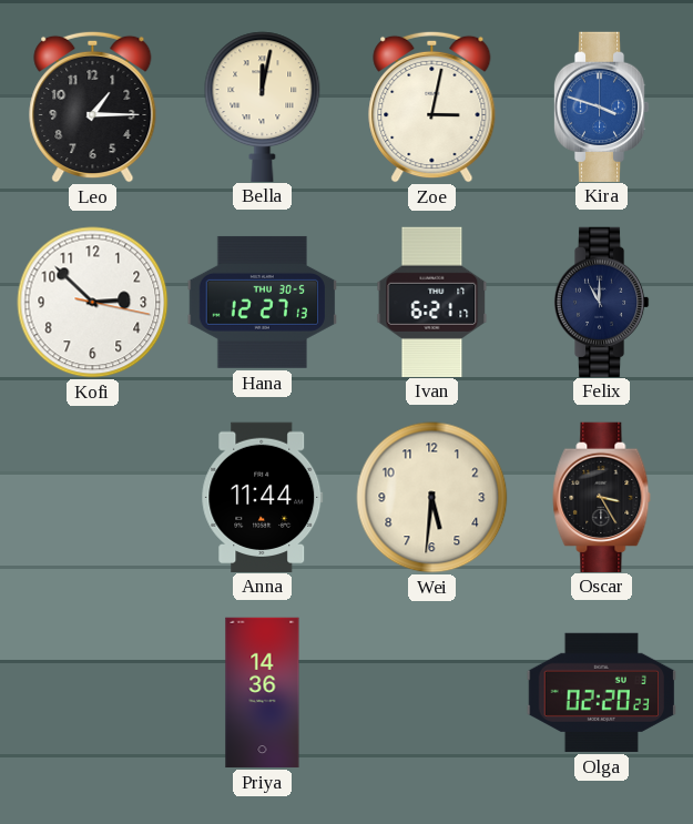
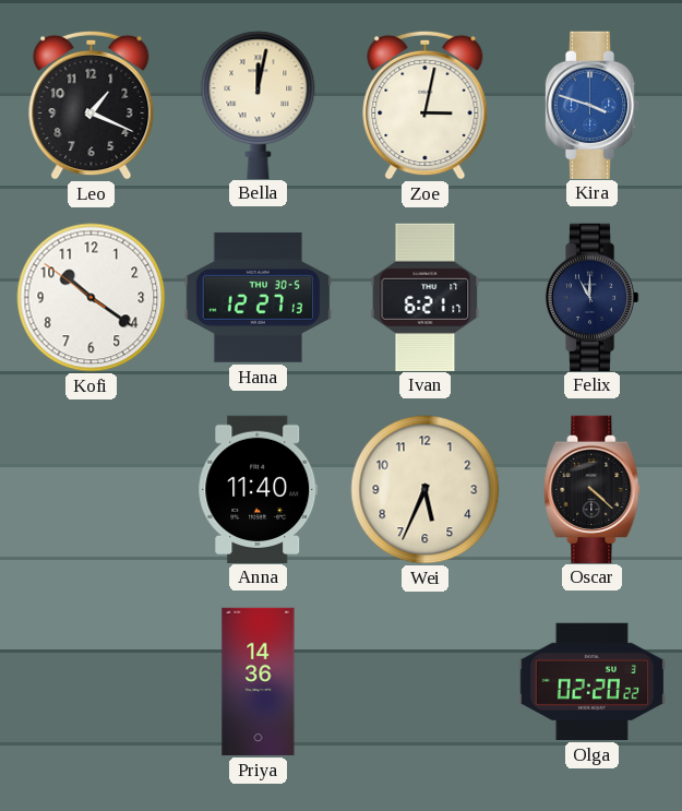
Leo: 1:15 -> 1:19 (92, 105)
Kofi: 2:52 -> 10:20 (92, 298)
Anna: 11:44 -> 11:40 (259, 489)
Wei: 5:31 -> 5:34 (426, 490)
Oscar: 3:25 -> 4:22 (593, 489)
Olga: 02:20:23 -> 02:20:22 (591, 681)
